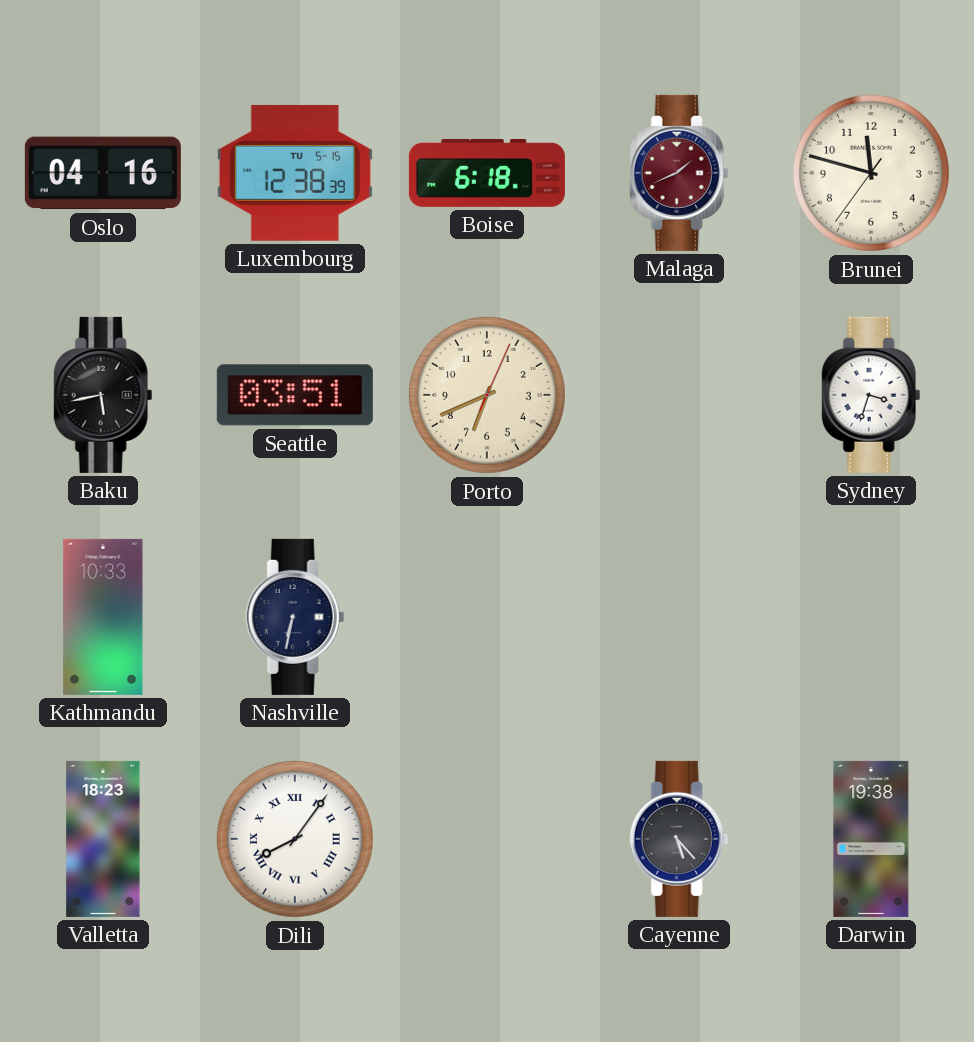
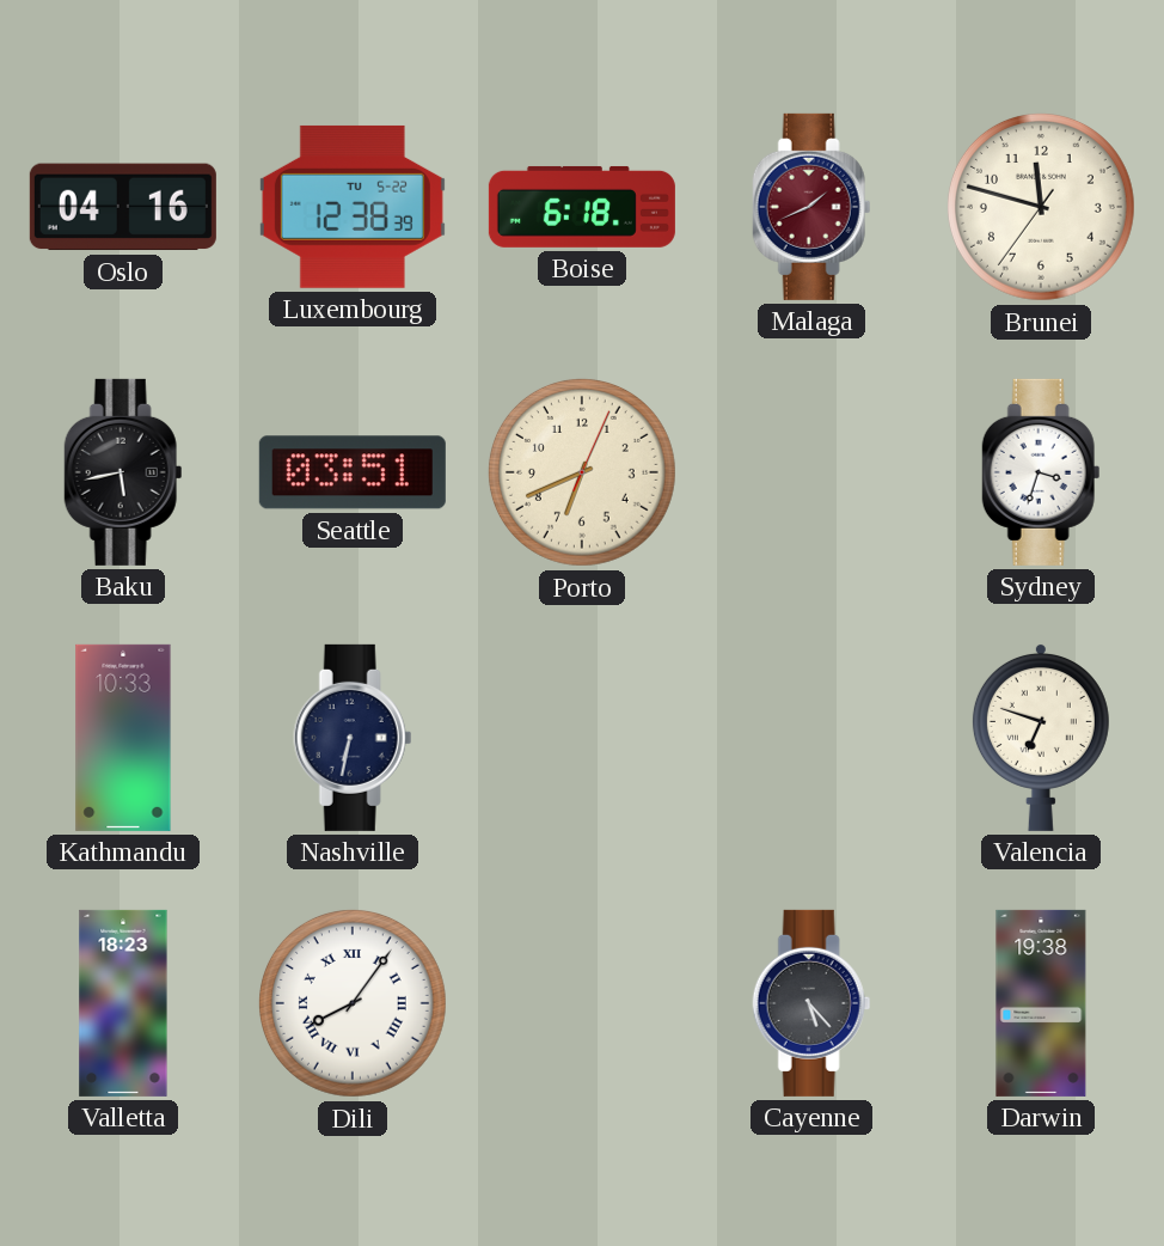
Luxembourg date: TU 5-15 -> TU 5-22 (353, 207)
Valencia: none -> 6:48 (1041, 737)
